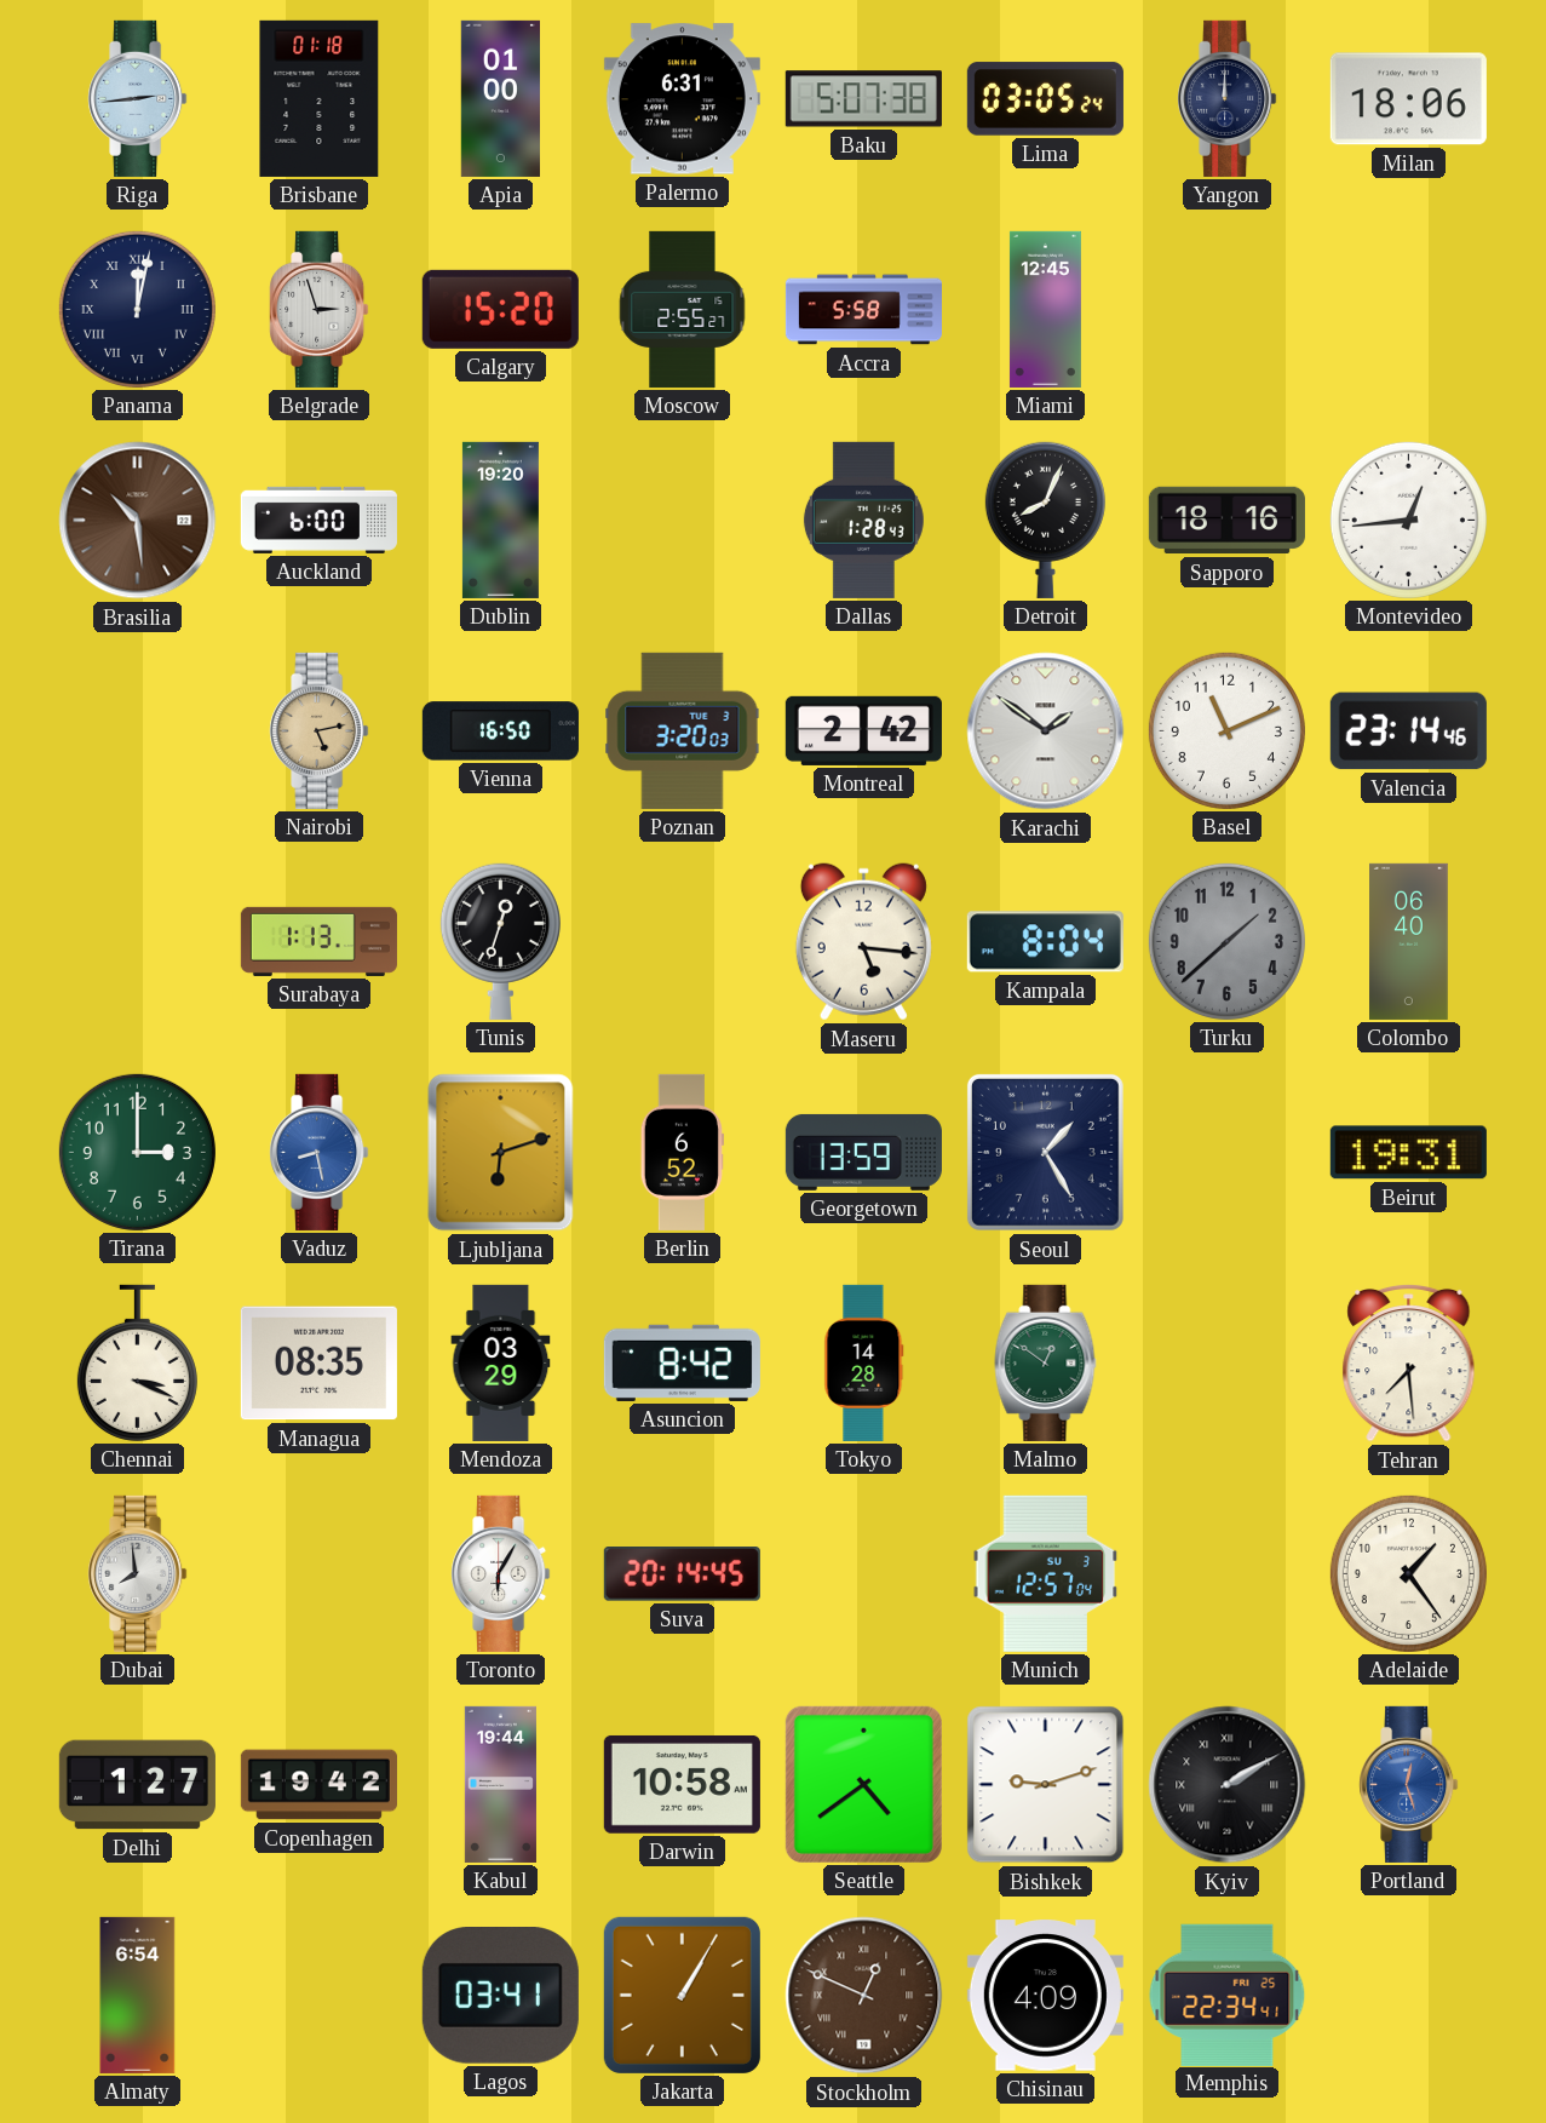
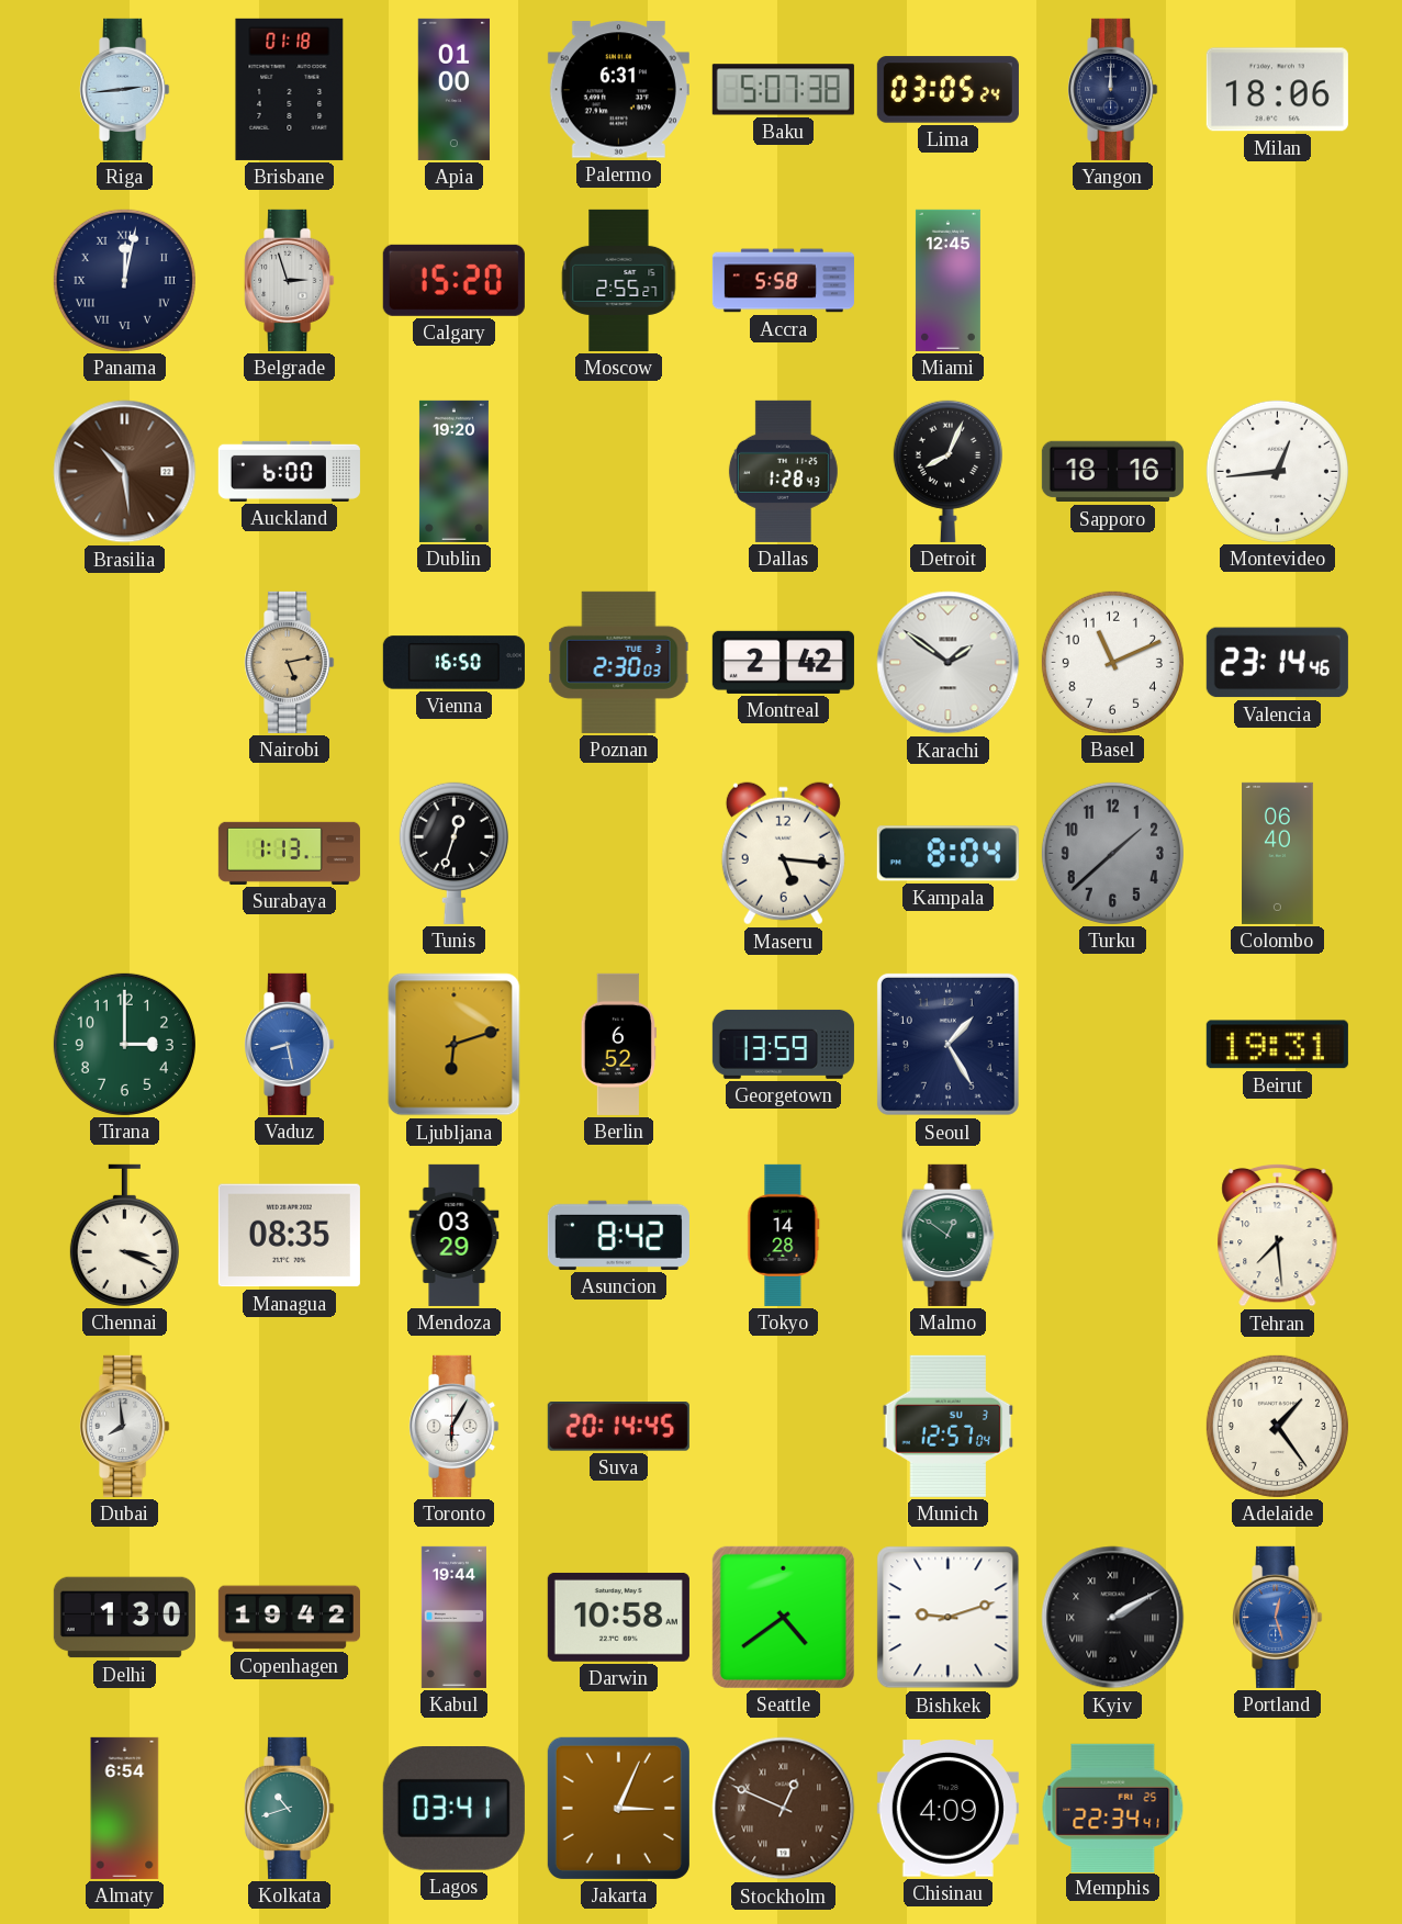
Poznan: 3:20 -> 2:30 (619, 662)
Delhi: 1:27 -> 1:30 (124, 1618)
Kolkata: none -> 10:42 (290, 1808)
Jakarta: 1:05 -> 3:04 (618, 1808)
